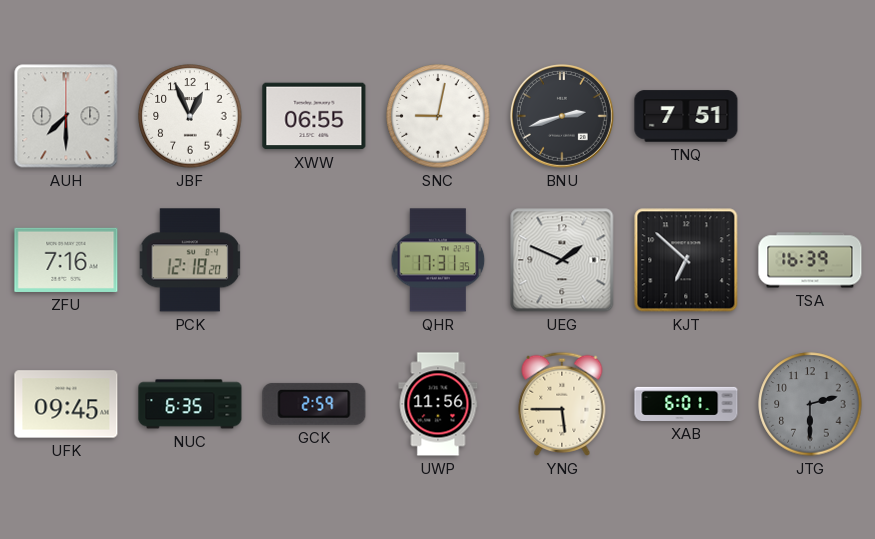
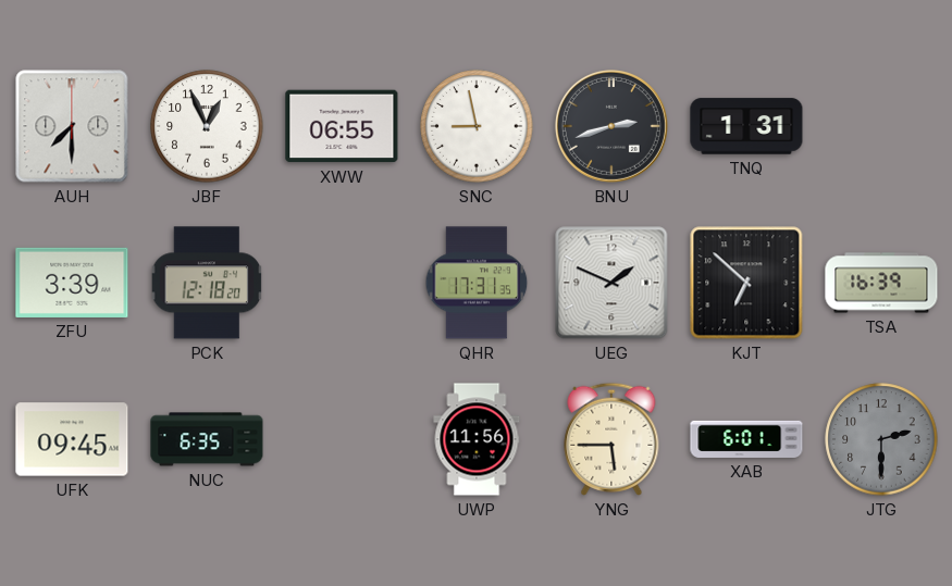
SNC: 9:02 -> 8:58 (477, 126)
TNQ: 7:51 -> 1:31 (746, 126)
ZFU: 7:16 -> 3:39 (72, 283)
GCK: 2:59 -> none (314, 404)
